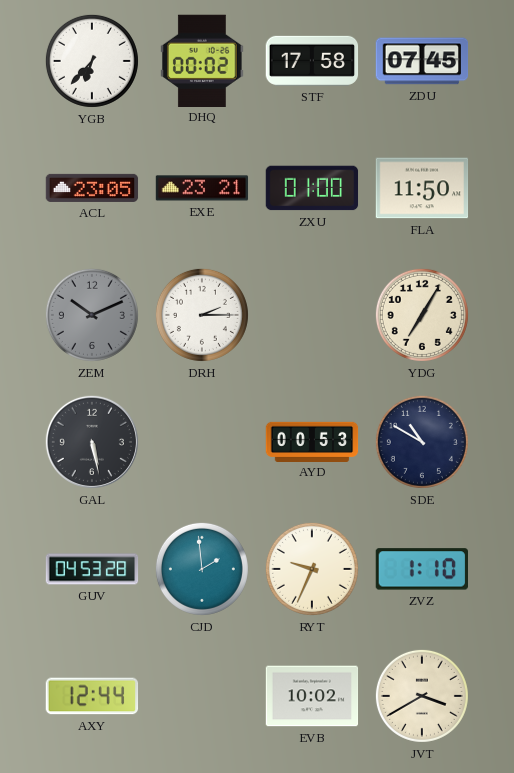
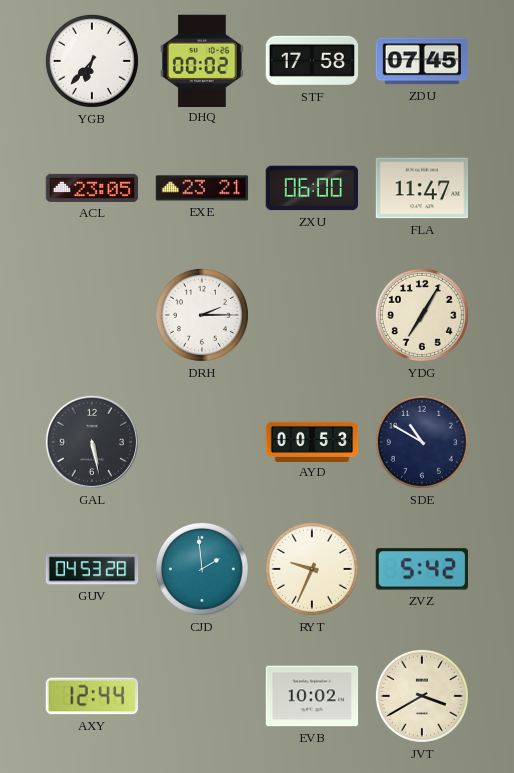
ZXU: 01:00 -> 06:00 (312, 188)
FLA: 11:50 -> 11:47 (422, 188)
ZEM: 10:11 -> none (92, 315)
ZVZ: 1:10 -> 5:42 (421, 569)
